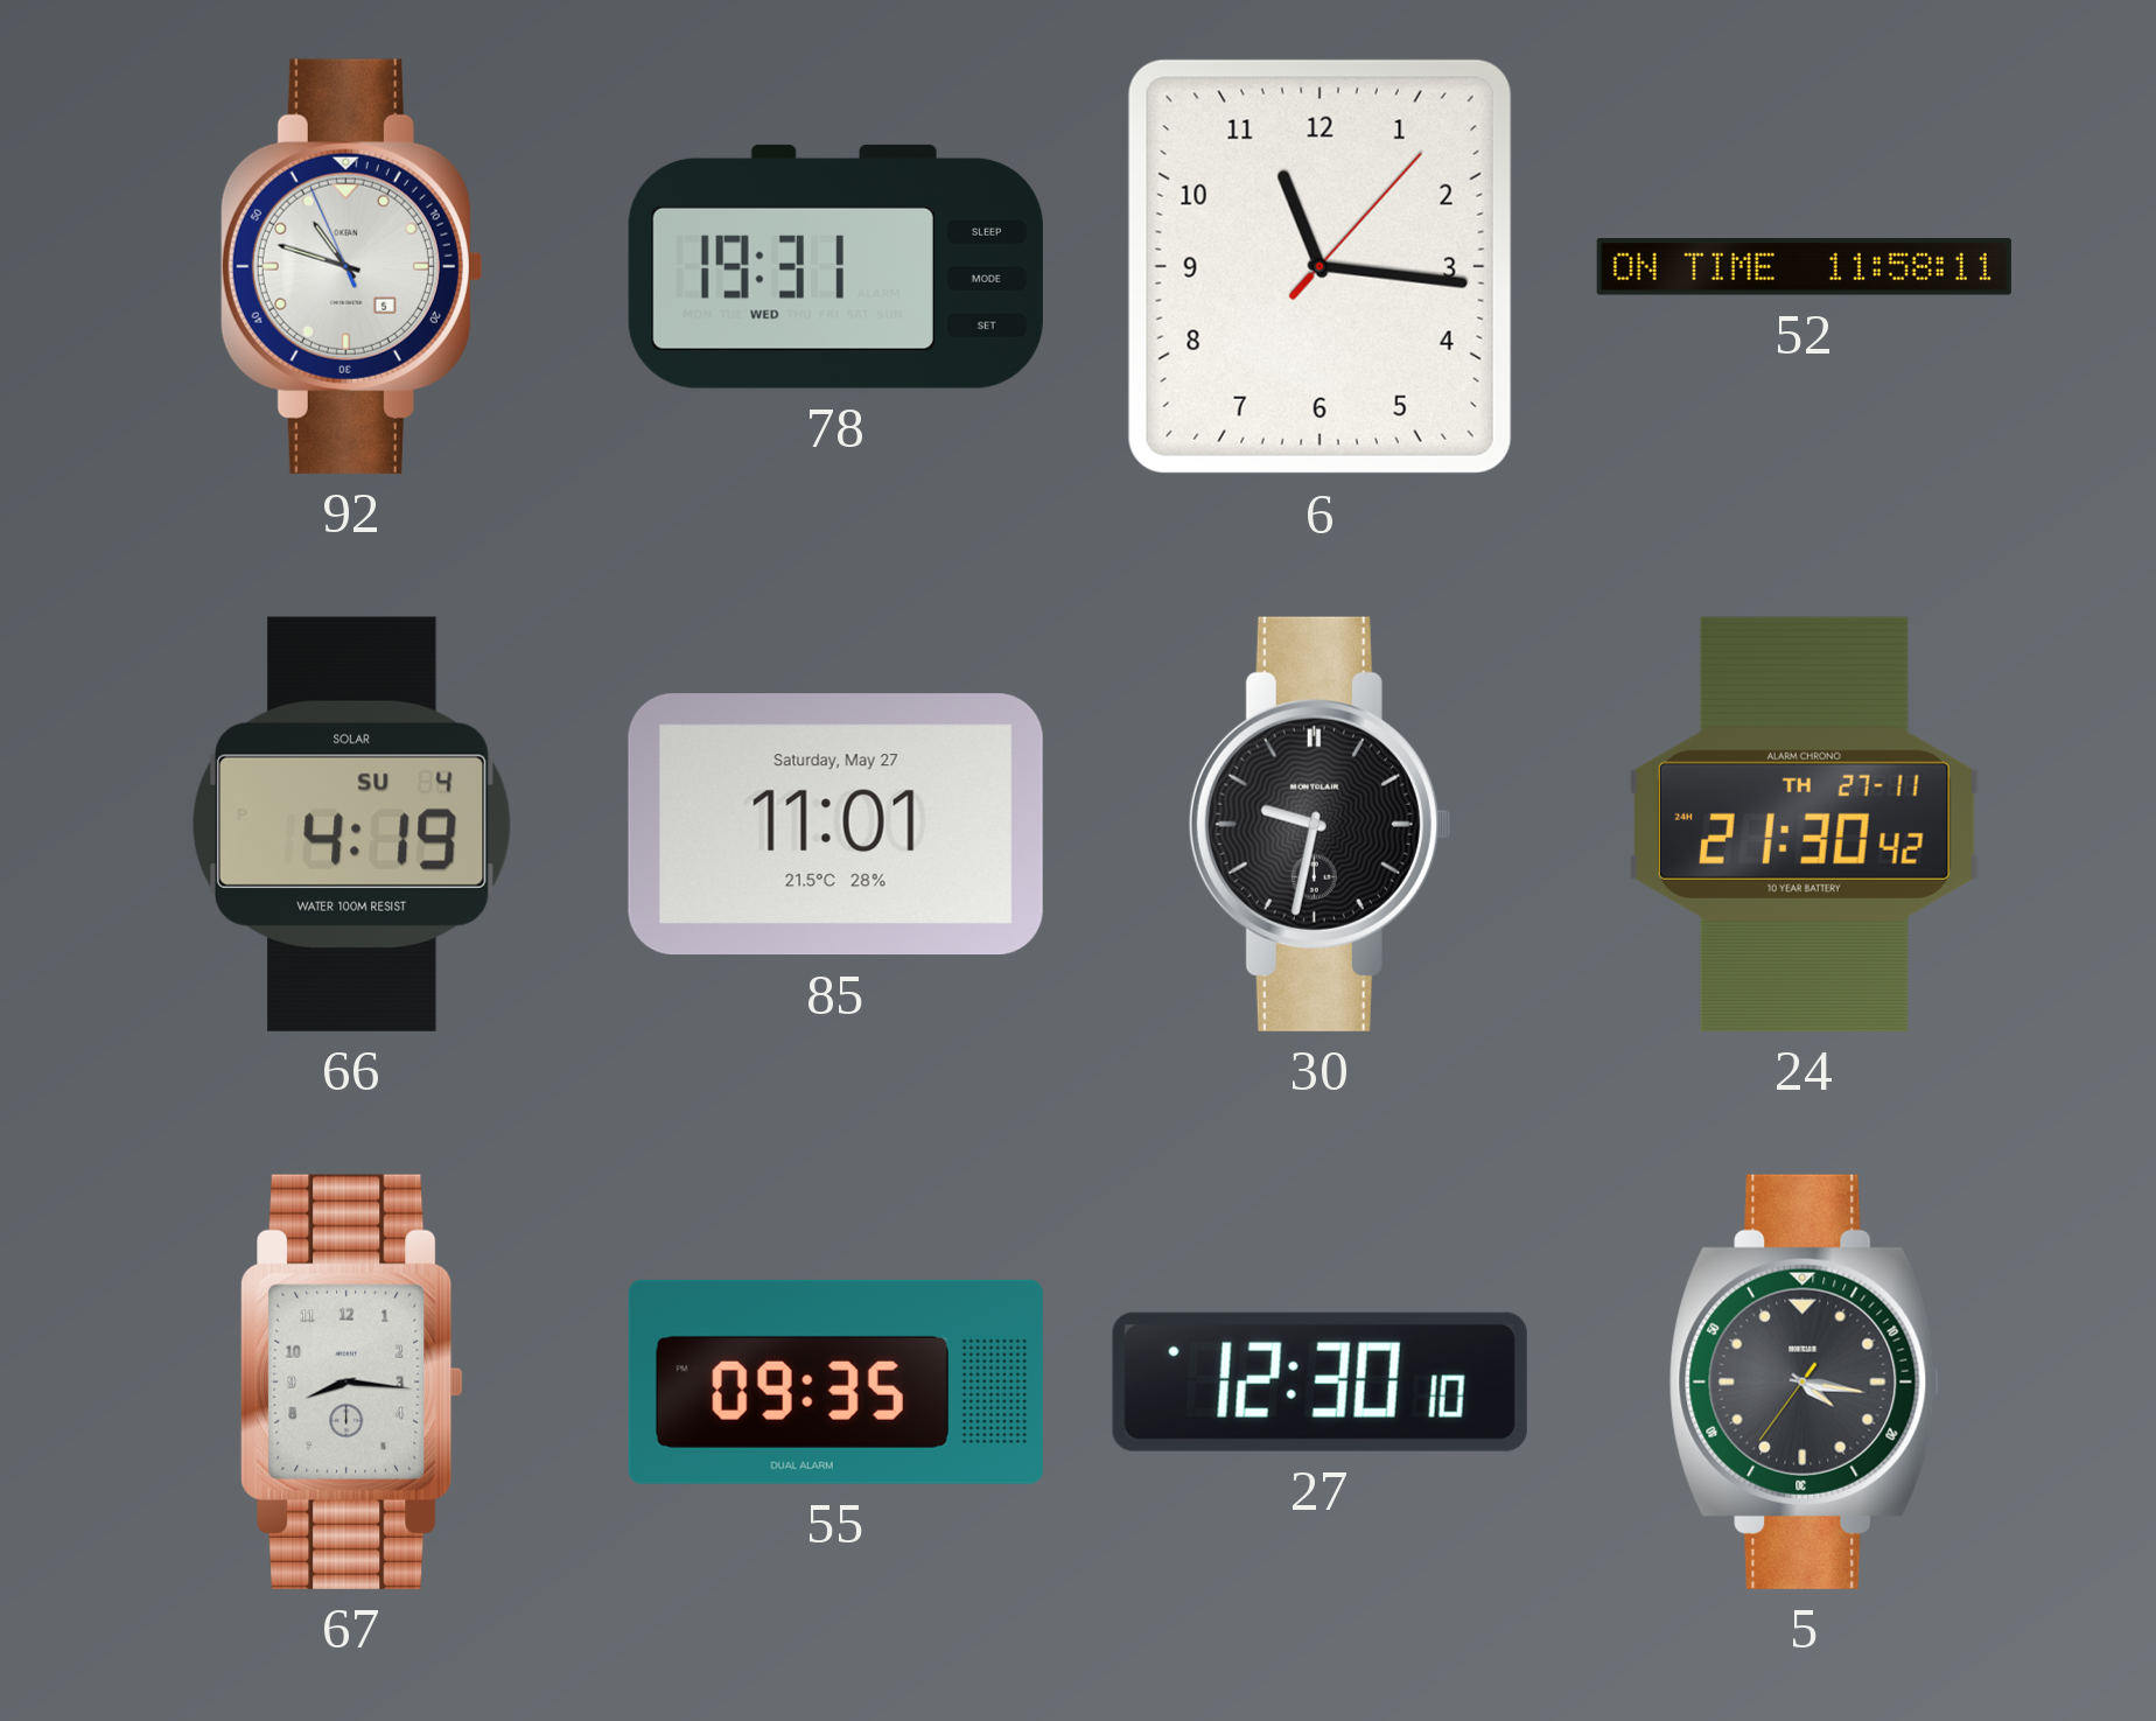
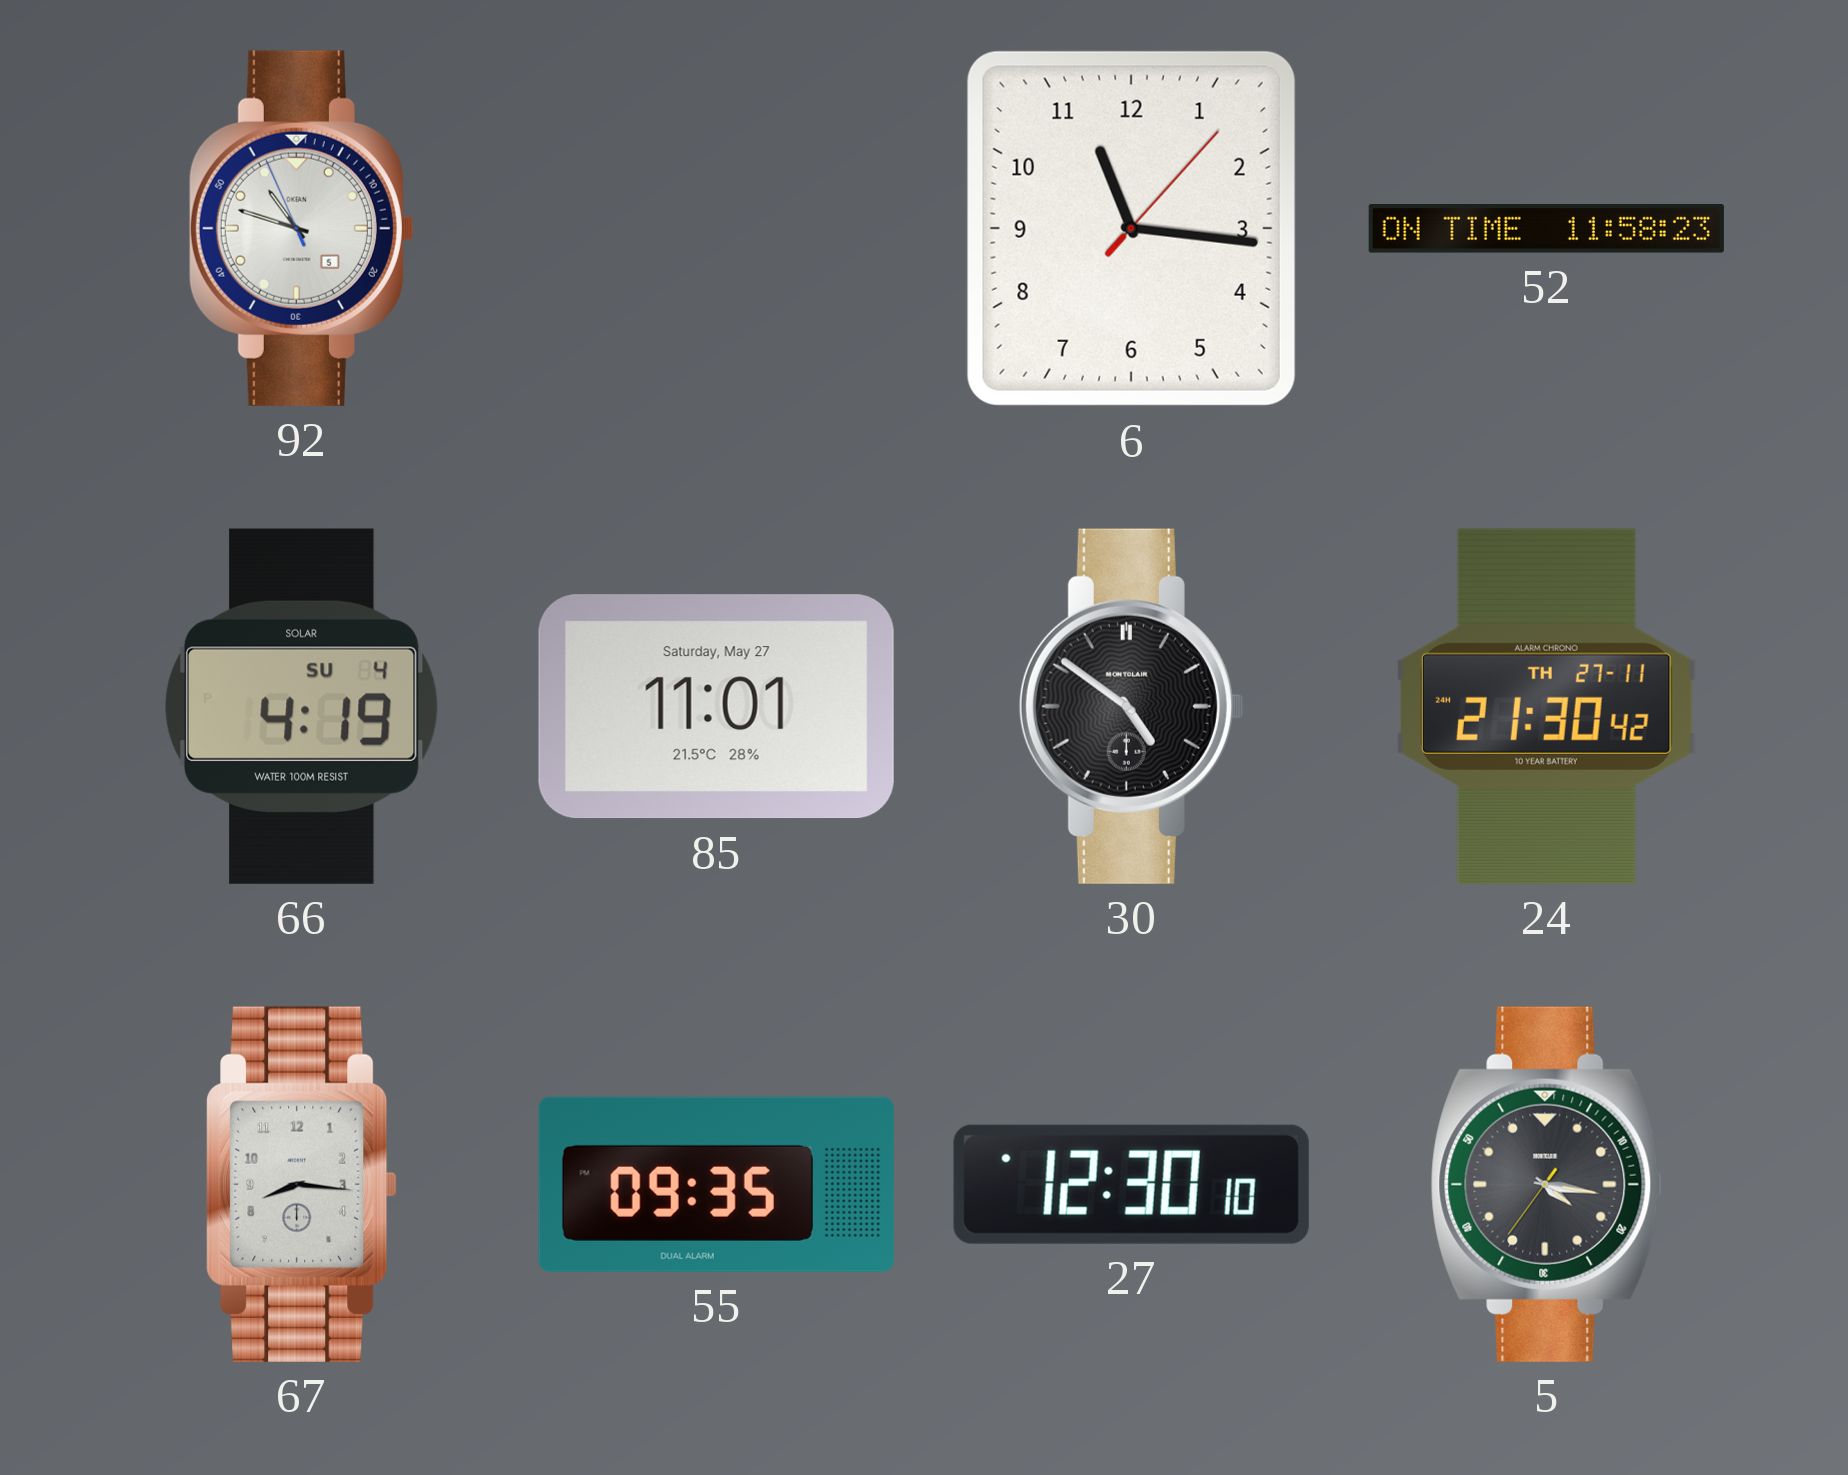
78: 19:31 -> none (835, 266)
52: 11:58:11 -> 11:58:23 (1546, 229)
30: 9:32 -> 4:51 (1131, 706)
